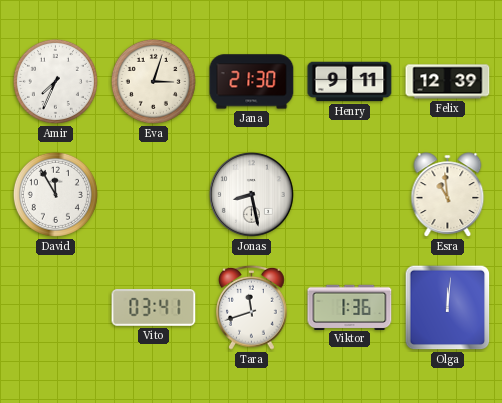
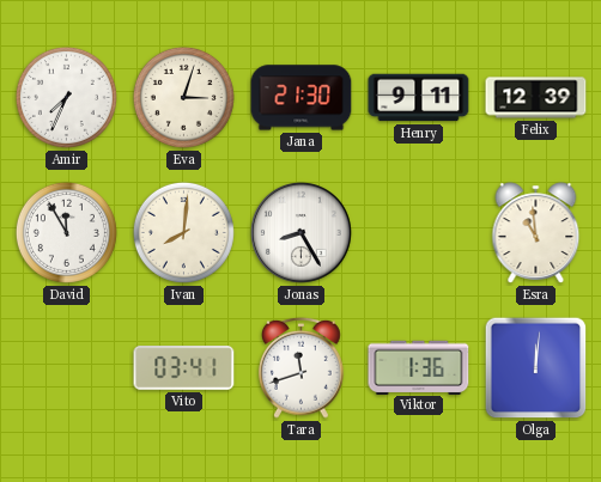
Ivan: none -> 8:01 (183, 232)
Jonas: 8:28 -> 8:25 (300, 232)
